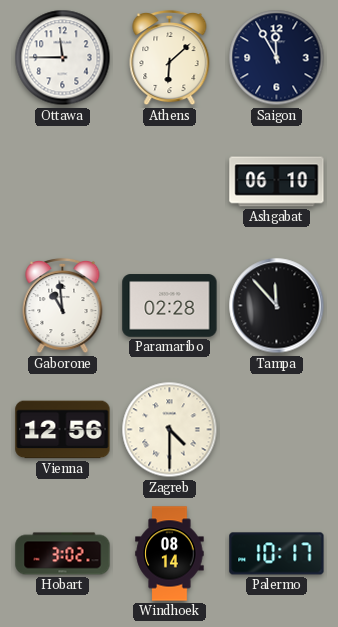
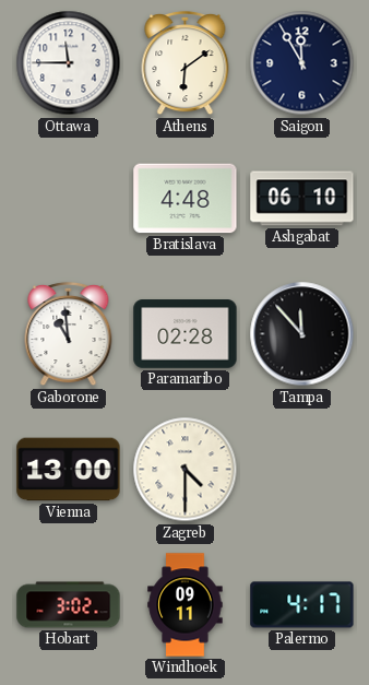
Athens: 6:08 -> 6:09 (186, 63)
Bratislava: none -> 4:48 (186, 199)
Vienna: 12:56 -> 13:00 (69, 470)
Windhoek: 08:14 -> 09:11 (186, 605)
Palermo: 10:17 -> 4:17 (302, 605)
